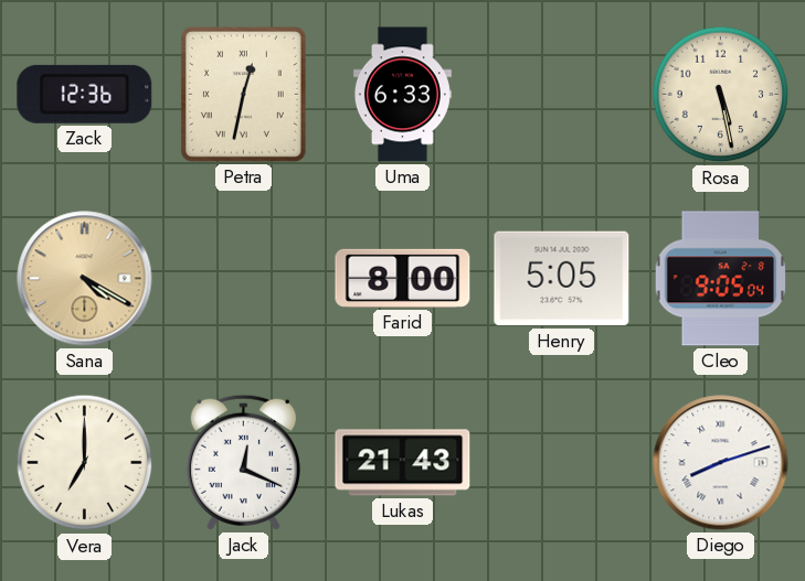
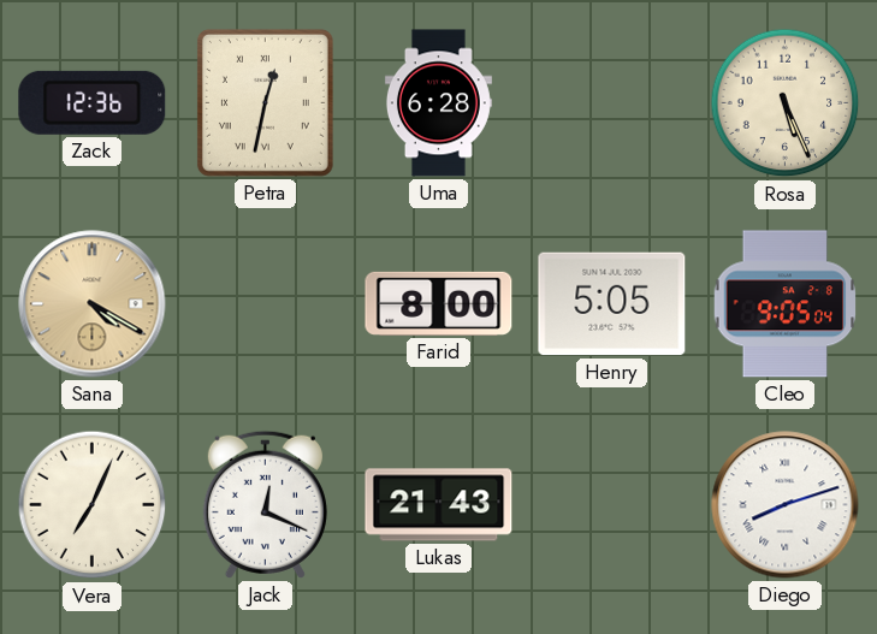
Uma: 6:33 -> 6:28 (438, 103)
Rosa: 5:28 -> 5:26 (786, 103)
Vera: 7:00 -> 7:04 (93, 505)
